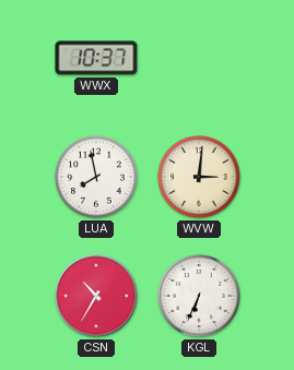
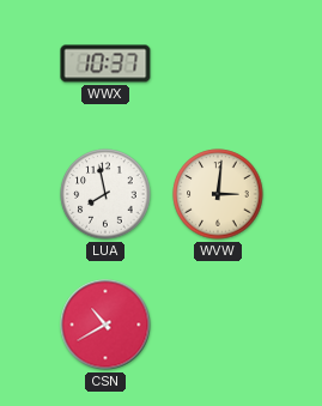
CSN: 10:35 -> 10:40 (105, 325)
KGL: 6:34 -> none (199, 296)
